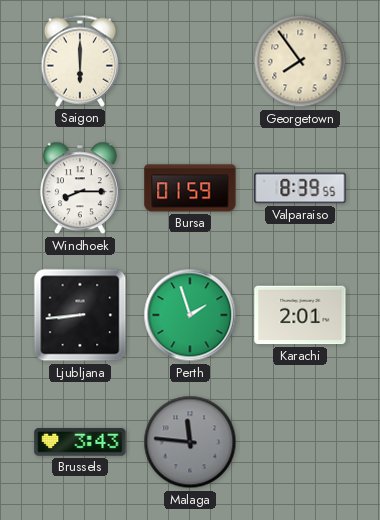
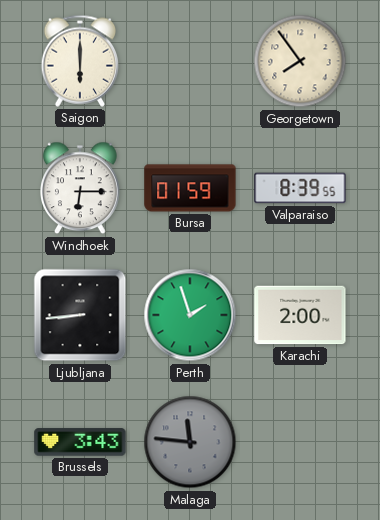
Windhoek: 8:15 -> 6:15 (81, 188)
Karachi: 2:01 -> 2:00 (300, 315)
